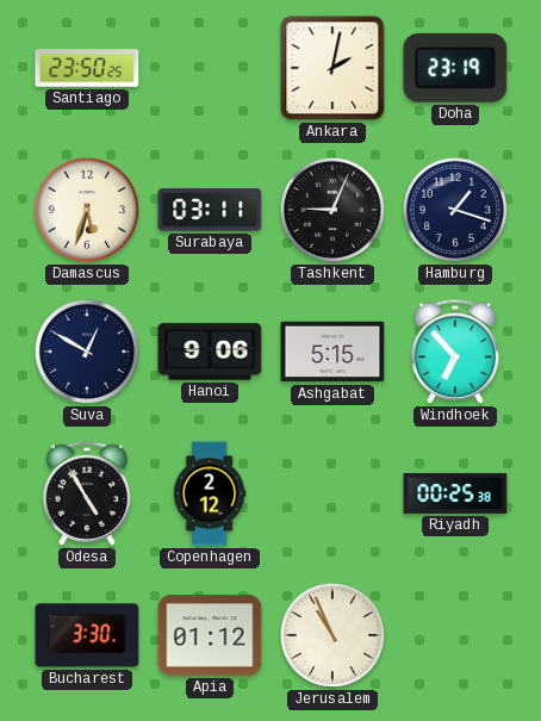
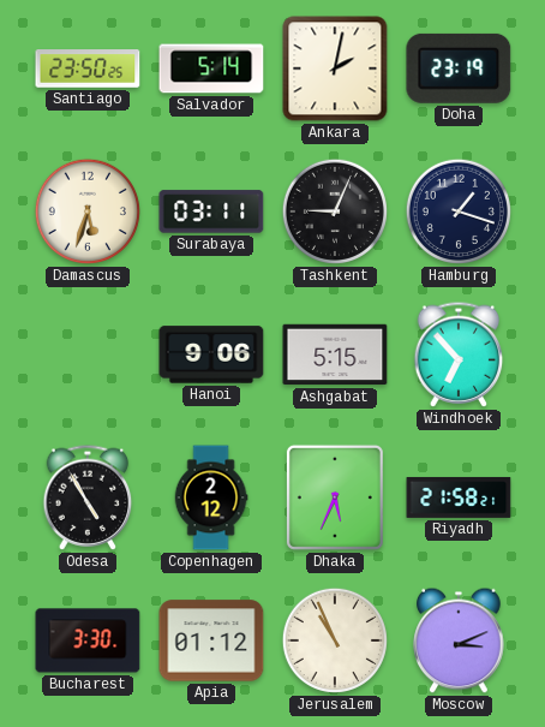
Salvador: none -> 5:14 (211, 68)
Suva: 12:50 -> none (87, 352)
Dhaka: none -> 5:34 (335, 497)
Riyadh: 00:25 -> 21:58 (459, 497)
Moscow: none -> 3:11 (459, 640)
